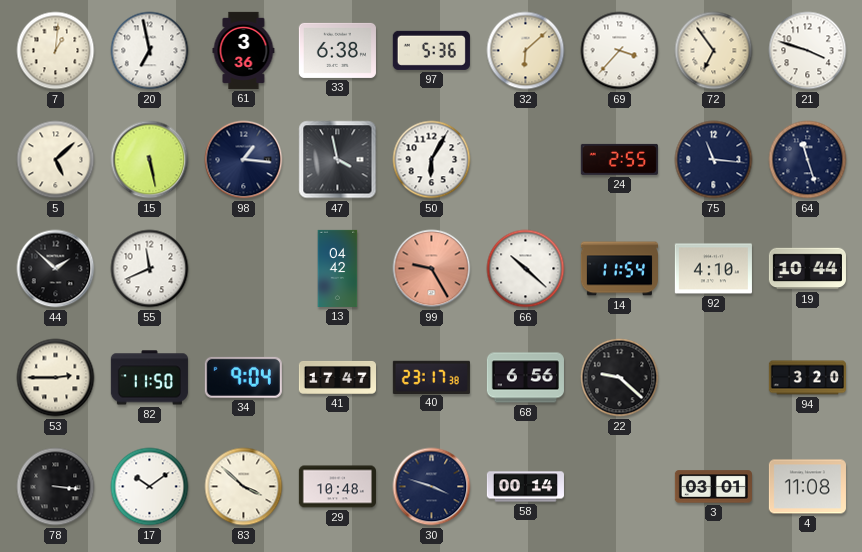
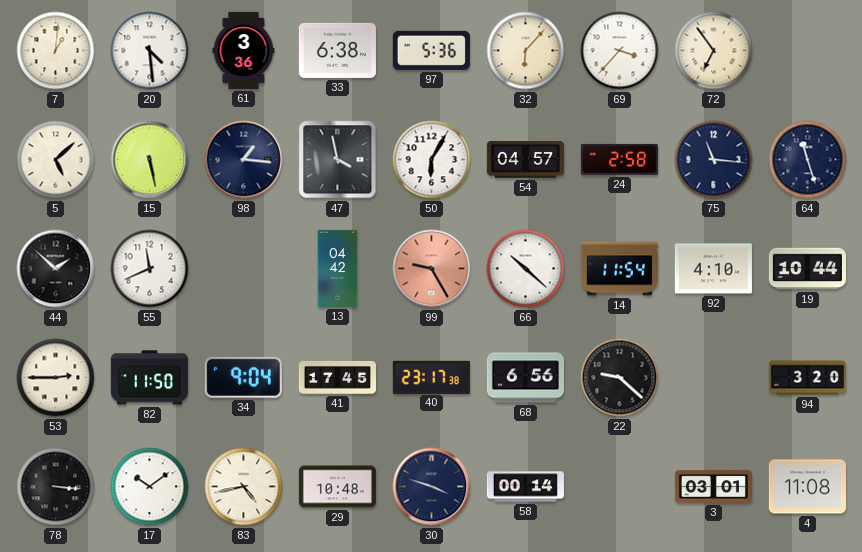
20: 6:58 -> 4:29 (150, 51)
32: 6:08 -> 6:07 (526, 51)
21: 3:48 -> none (808, 51)
54: none -> 04:57 (525, 160)
24: 2:55 -> 2:58 (619, 159)
41: 17:47 -> 17:45 (337, 377)
83: 3:52 -> 4:43 (244, 487)
